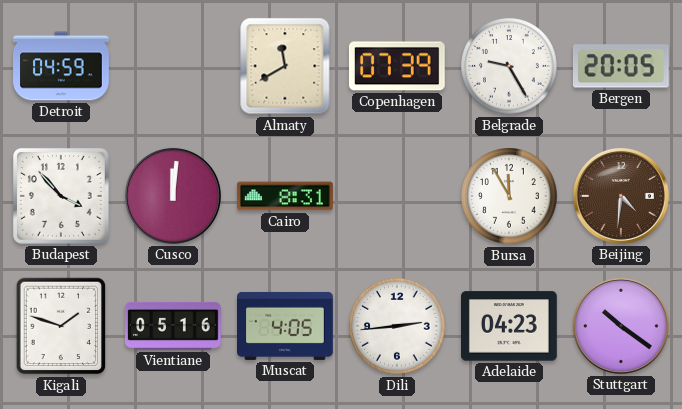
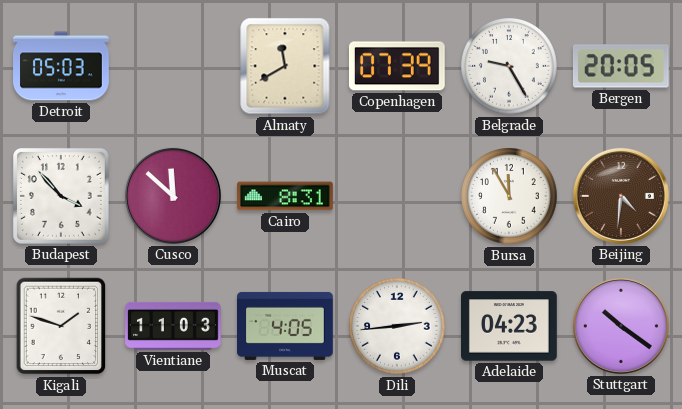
Detroit: 04:59 -> 05:03 (62, 66)
Cusco: 12:01 -> 11:52 (173, 196)
Vientiane: 05:16 -> 11:03 (174, 326)
